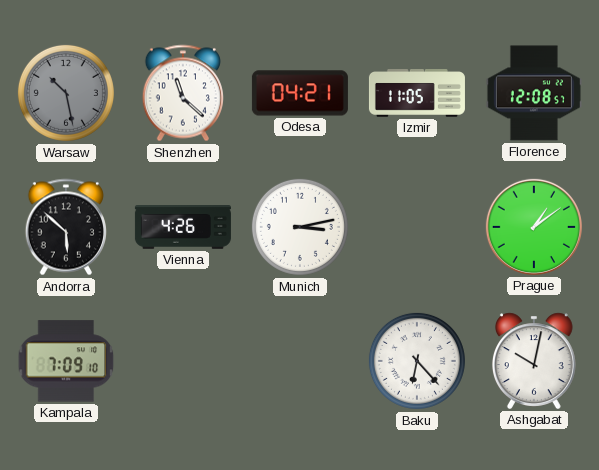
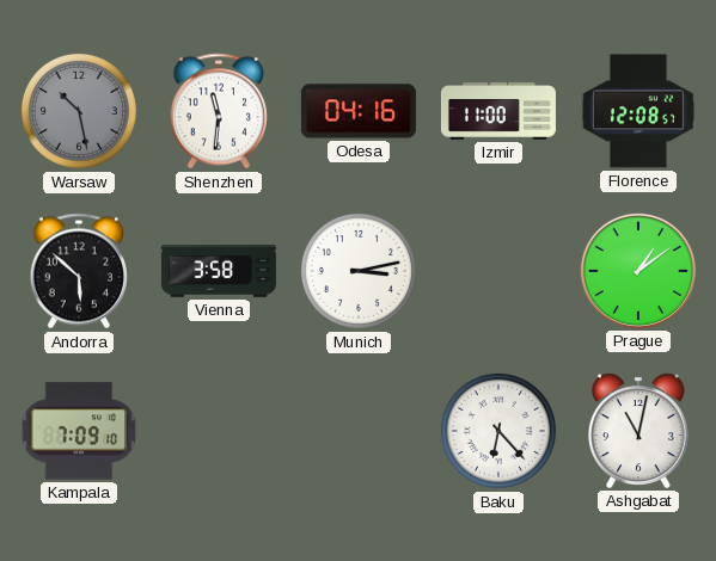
Shenzhen: 11:22 -> 11:31 (219, 111)
Odesa: 04:21 -> 04:16 (359, 111)
Izmir: 11:05 -> 11:00 (498, 112)
Vienna: 4:26 -> 3:58 (219, 272)
Ashgabat: 10:02 -> 11:02 (638, 431)
